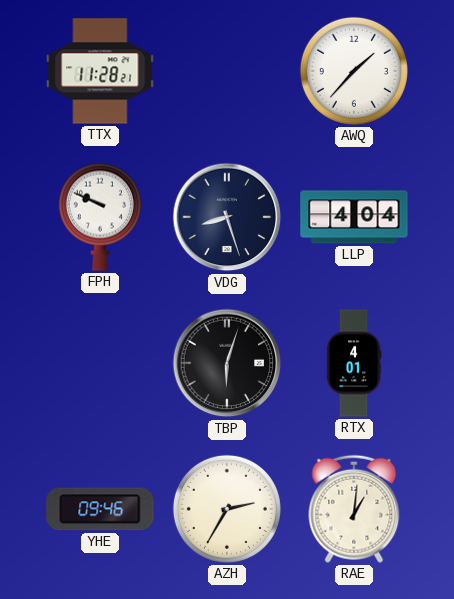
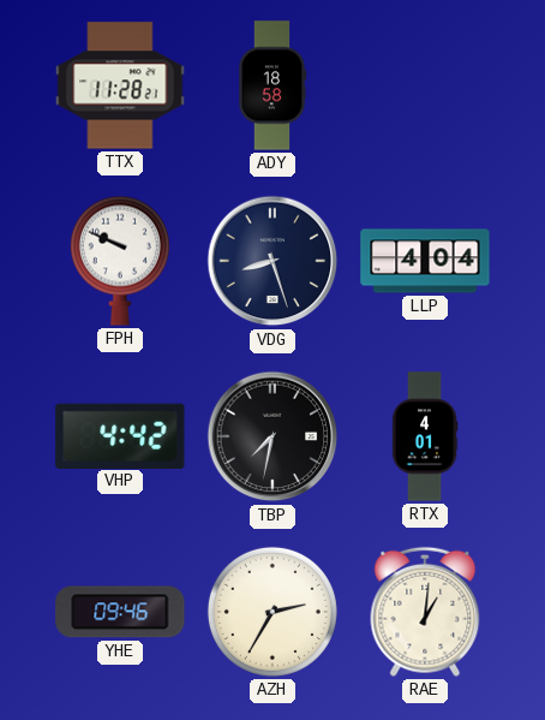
ADY: none -> 18:58 (272, 85)
AWQ: 1:37 -> none (354, 71)
VHP: none -> 4:42 (120, 435)
TBP: 6:03 -> 7:32 (272, 436)
